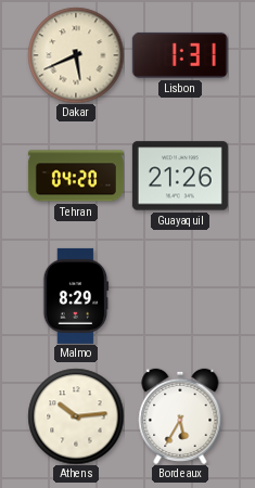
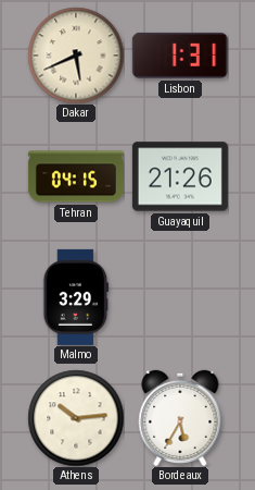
Tehran: 04:20 -> 04:15 (76, 176)
Malmo: 8:29 -> 3:29 (76, 297)
